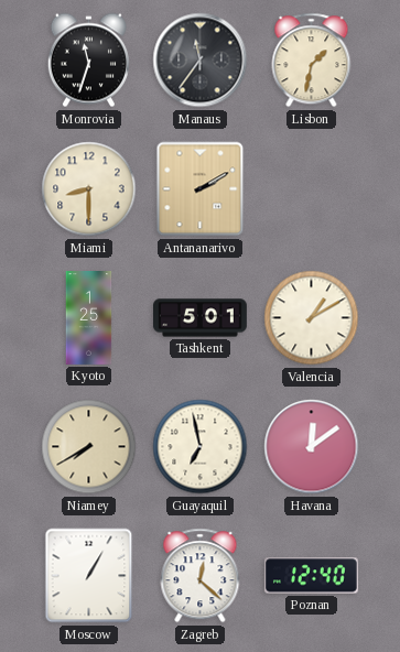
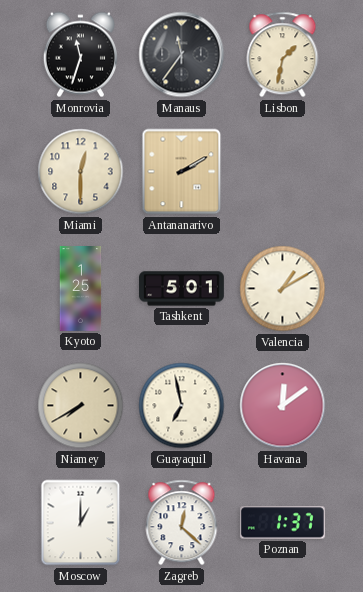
Miami: 8:30 -> 12:30 (81, 172)
Moscow: 1:05 -> 1:00 (81, 523)
Poznan: 12:40 -> 1:37 (282, 523)
